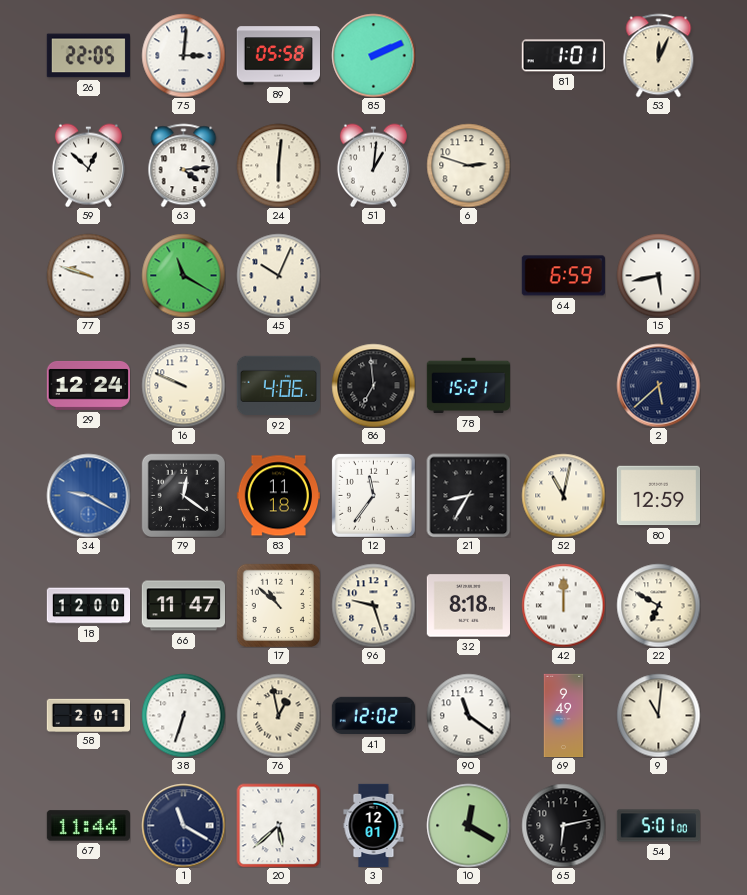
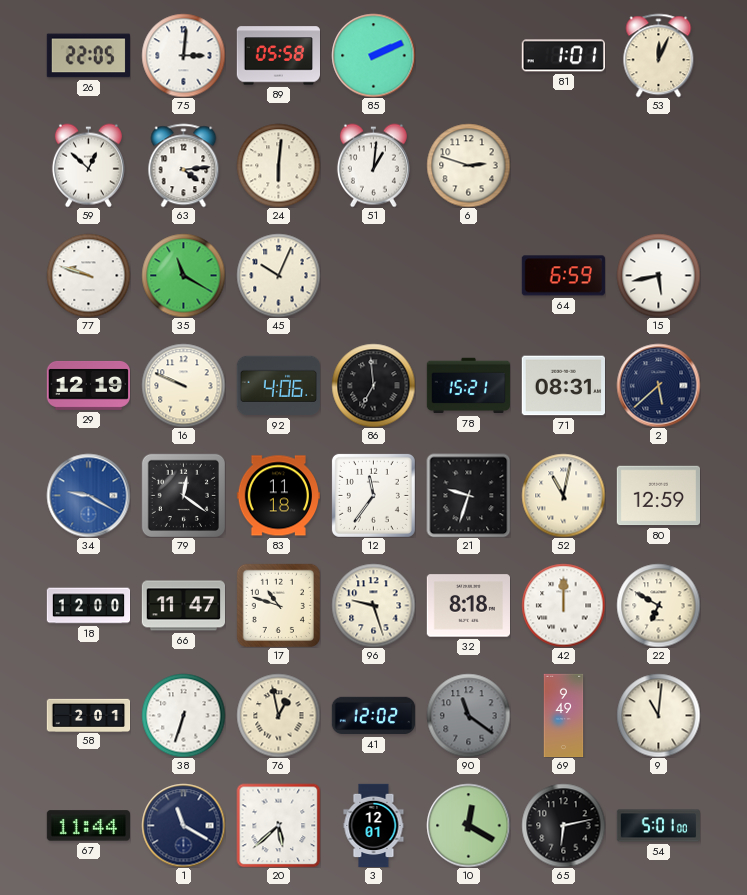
29: 12:24 -> 12:19 (88, 385)
71: none -> 08:31 (563, 386)
21: 8:35 -> 9:33 (468, 495)
17: 10:52 -> 10:48 (278, 605)
90 dial: white -> grey (468, 715)
